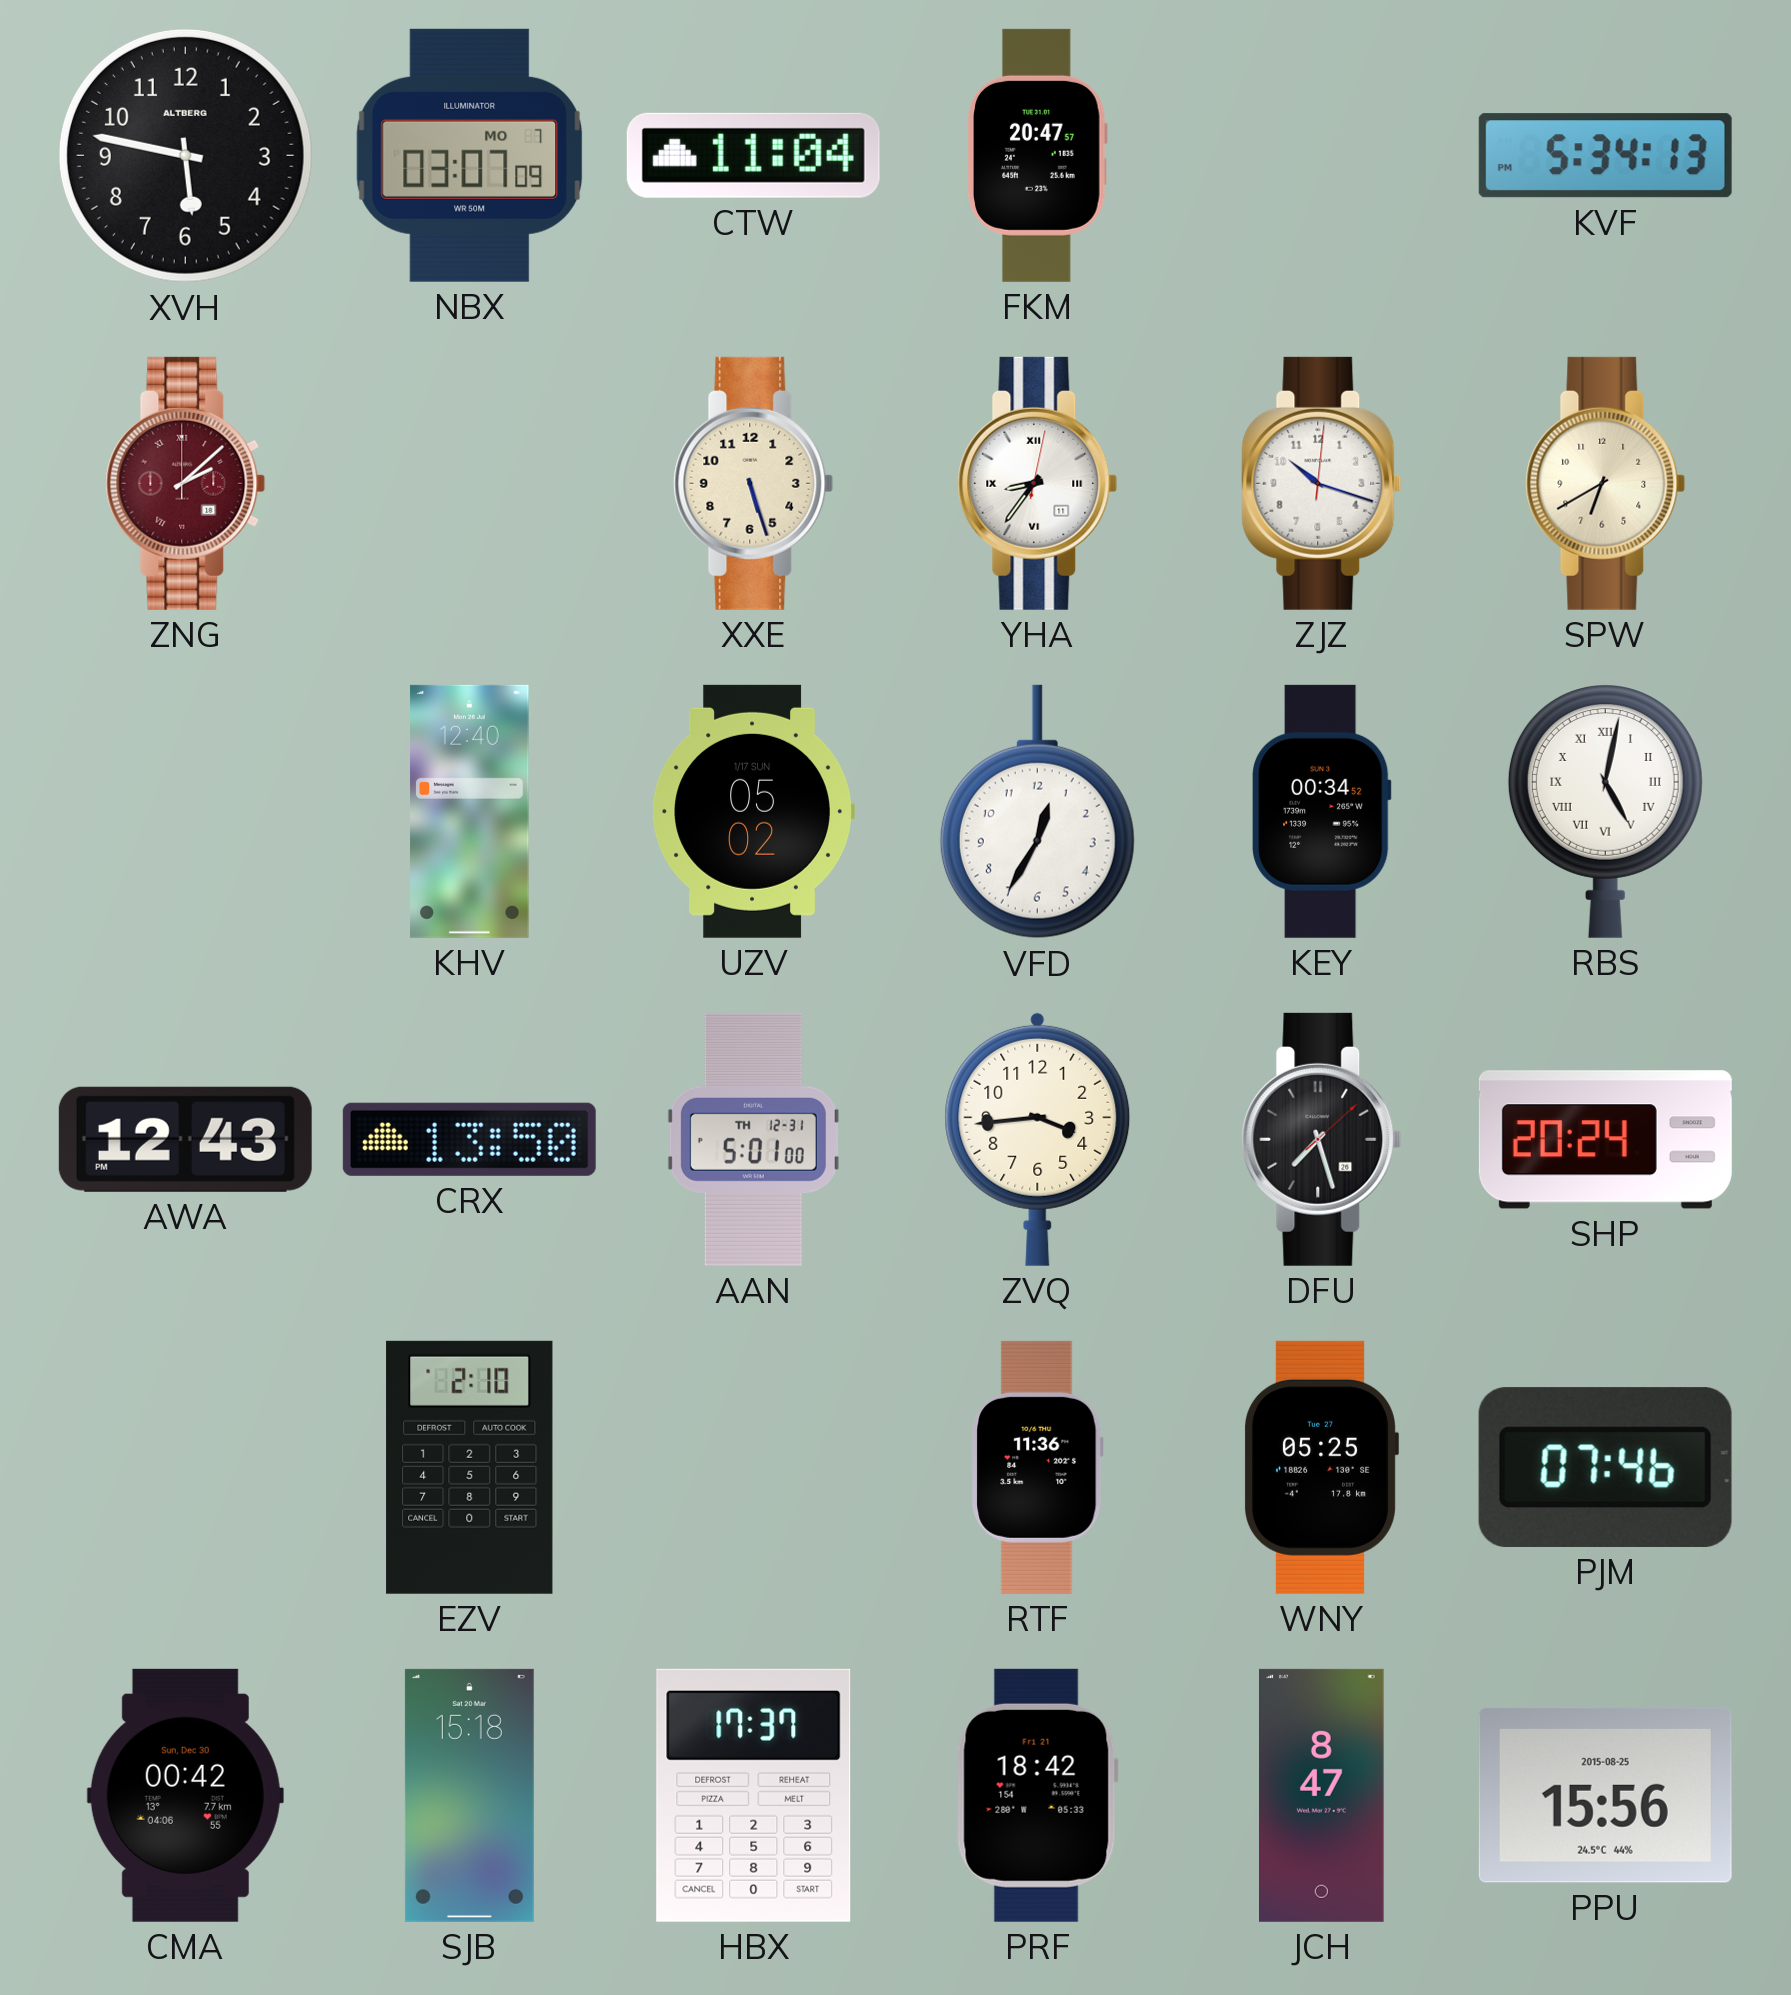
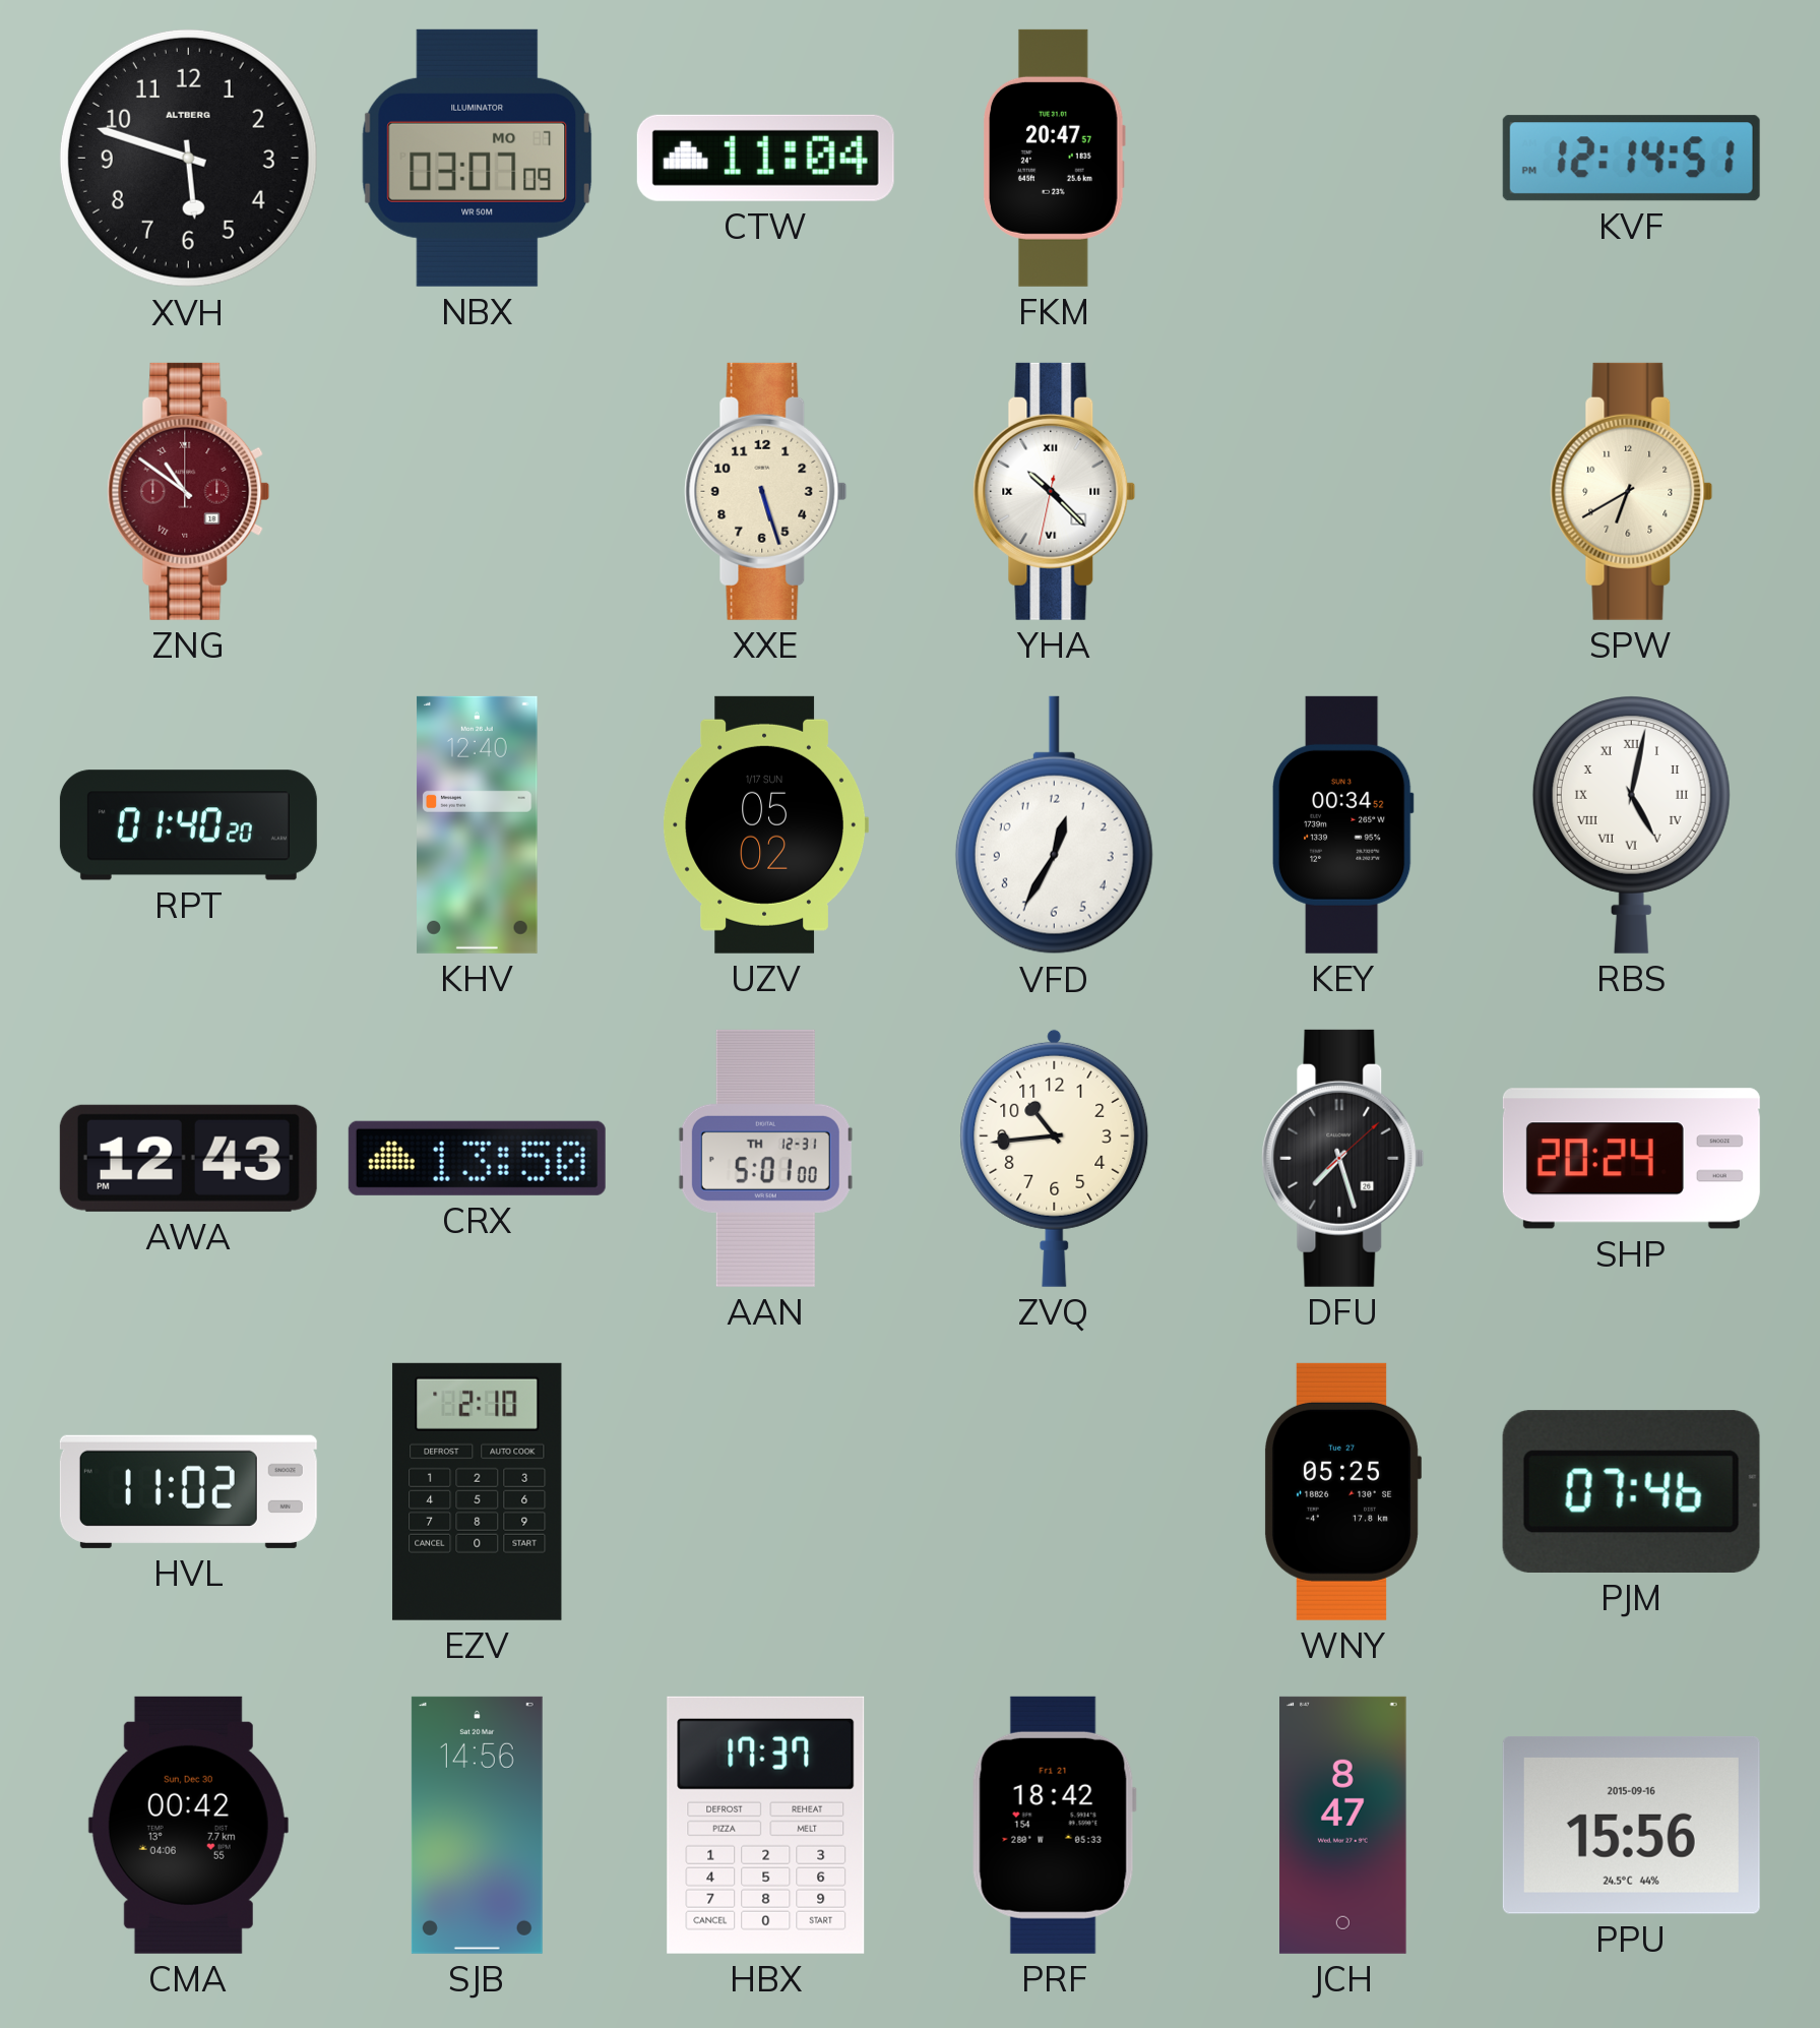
XVH: 5:47 -> 5:48 (188, 158)
KVF: 5:34 -> 12:14 (1631, 159)
ZNG: 2:08 -> 10:51 (189, 491)
YHA: 8:36 -> 10:22 (1055, 491)
ZJZ: 10:18 -> none (1322, 483)
RPT: none -> 01:40 (188, 825)
ZVQ: 3:44 -> 10:44 (1055, 1158)
HVL: none -> 11:02 (188, 1491)
RTF: 11:36 -> none (1038, 1467)
SJB: 15:18 -> 14:56 (477, 1825)
PPU date: 2015-08-25 -> 2015-09-16 (1631, 1826)
